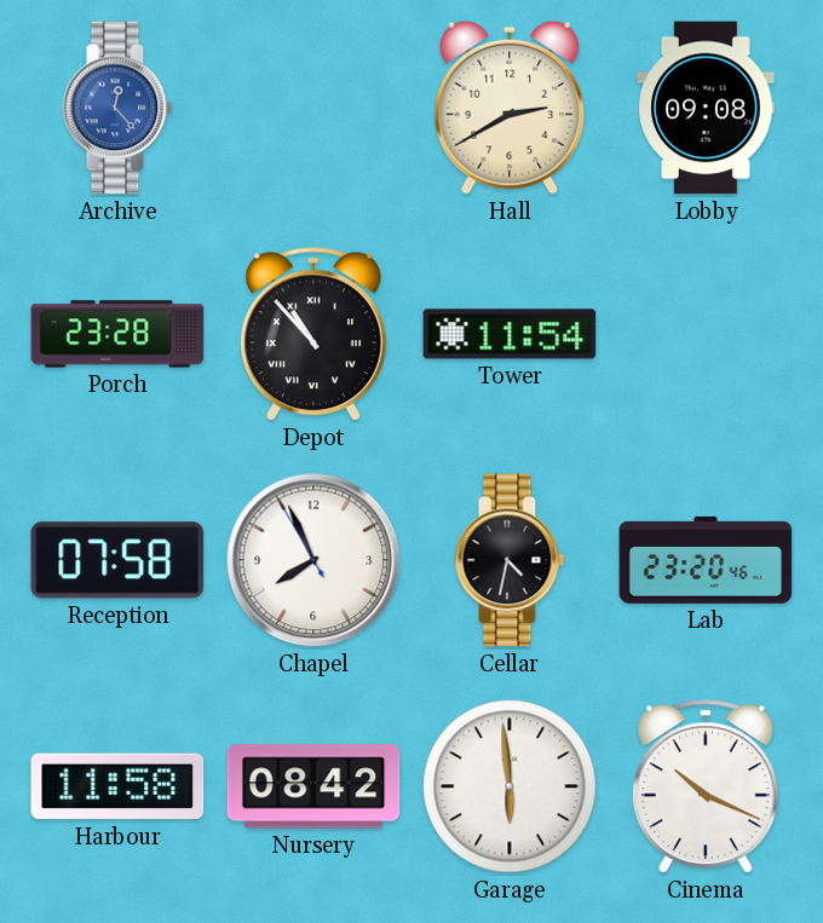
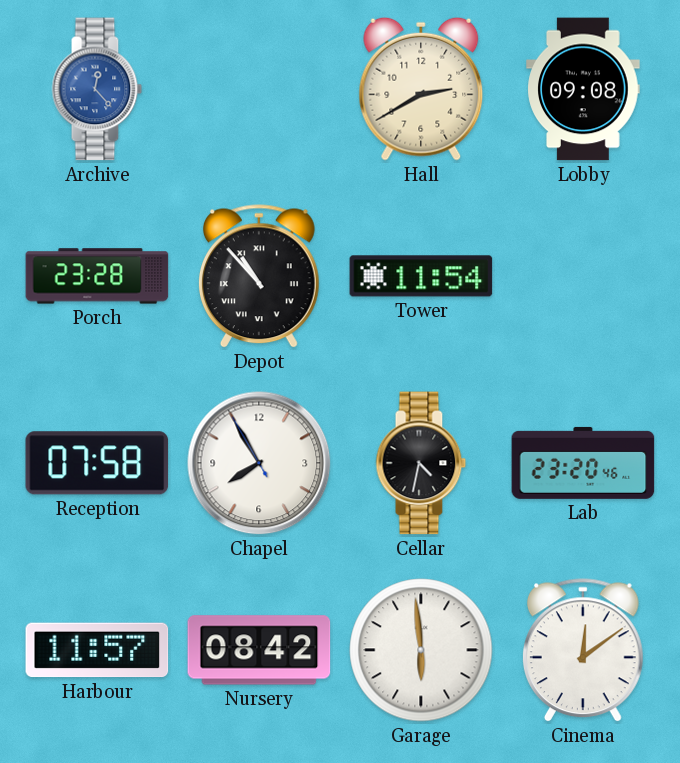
Chapel: 7:55 -> 7:54 (259, 463)
Harbour: 11:58 -> 11:57 (97, 650)
Cinema: 10:19 -> 12:09 (583, 651)
